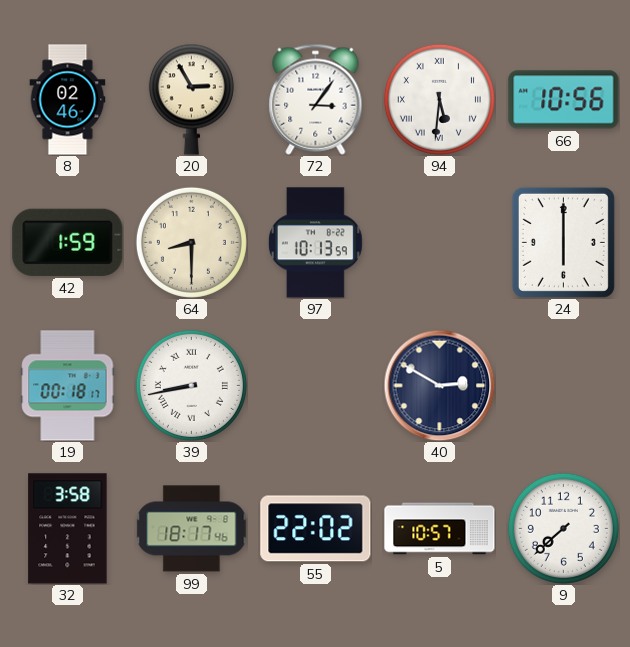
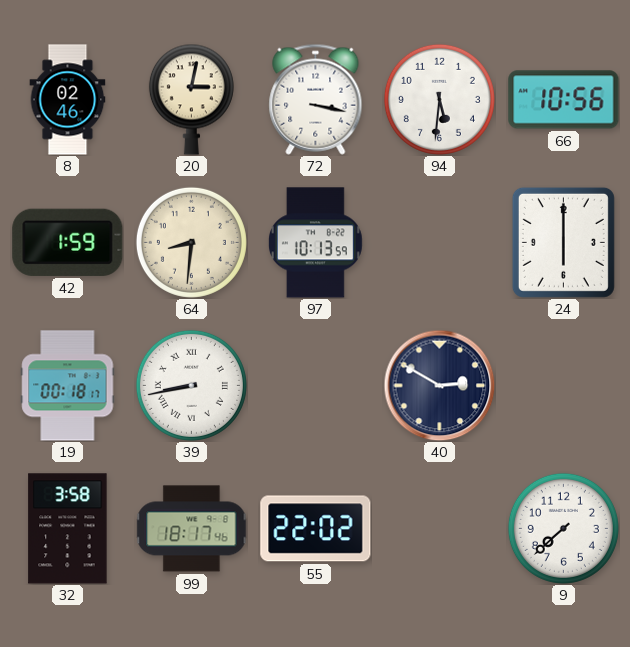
20: 2:55 -> 3:02 (191, 99)
72: 3:06 -> 3:17 (316, 99)
94 numerals: Roman -> Arabic (439, 99)
64: 8:30 -> 8:31 (191, 242)
5: 10:57 -> none (440, 529)
